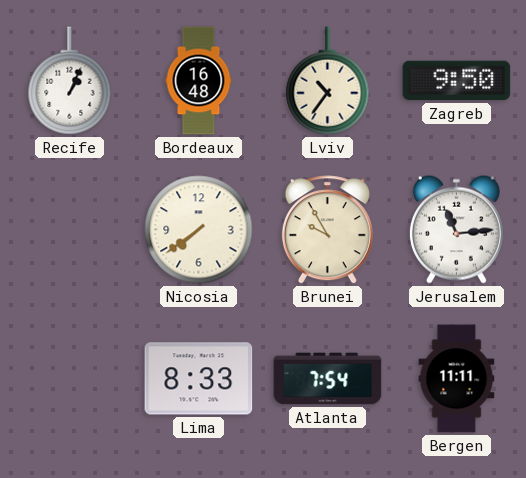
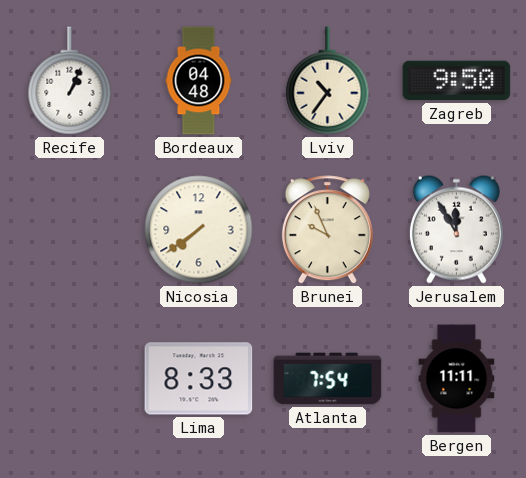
Bordeaux: 16:48 -> 04:48 (199, 81)
Brunei: 9:55 -> 9:56 (327, 230)
Jerusalem: 11:14 -> 11:55 (456, 229)
